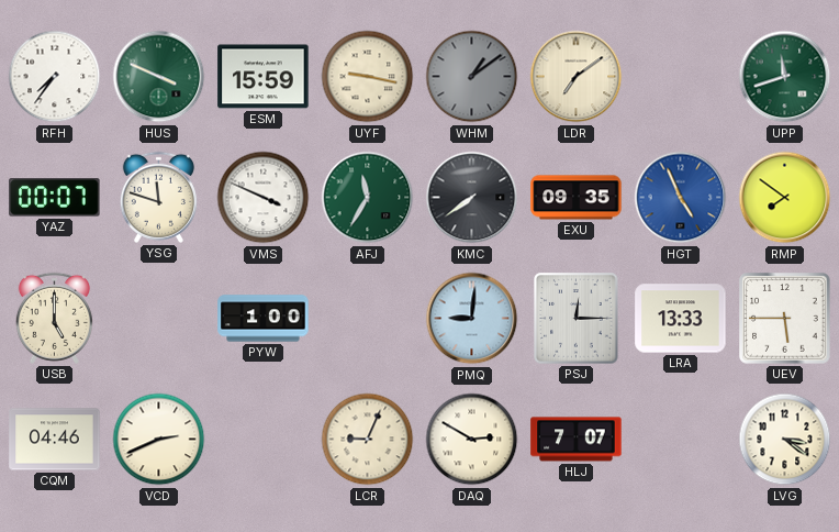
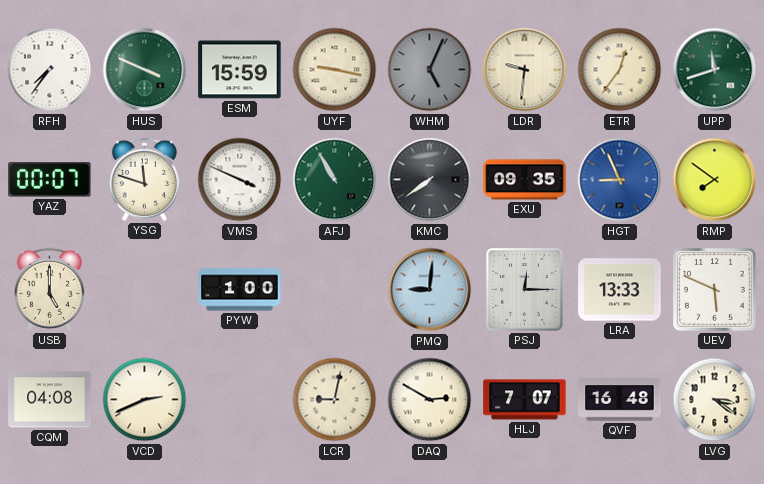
WHM: 1:09 -> 5:04 (430, 70)
LDR: 7:09 -> 9:31 (525, 70)
ETR: none -> 12:36 (620, 70)
AFJ: 11:35 -> 10:55 (335, 180)
HGT: 4:56 -> 8:56 (620, 180)
UEV: 5:45 -> 5:49 (715, 290)
CQM: 04:46 -> 04:08 (50, 400)
LCR: 9:04 -> 9:02 (335, 400)
QVF: none -> 16:48 (620, 400)
